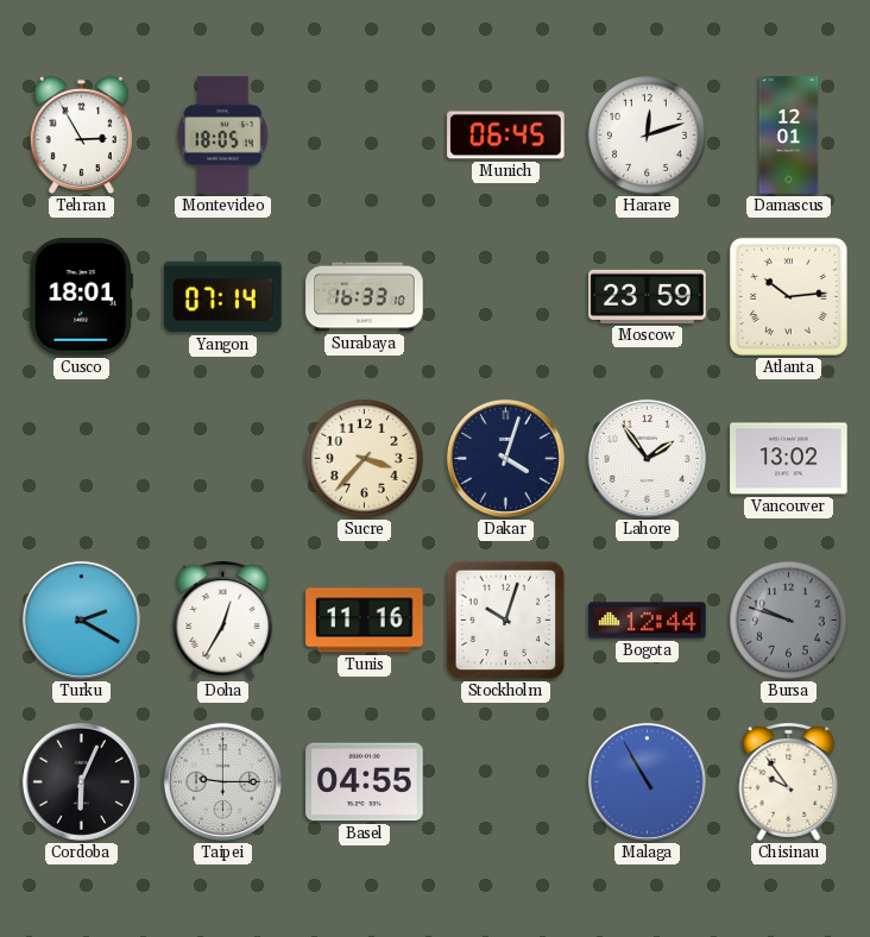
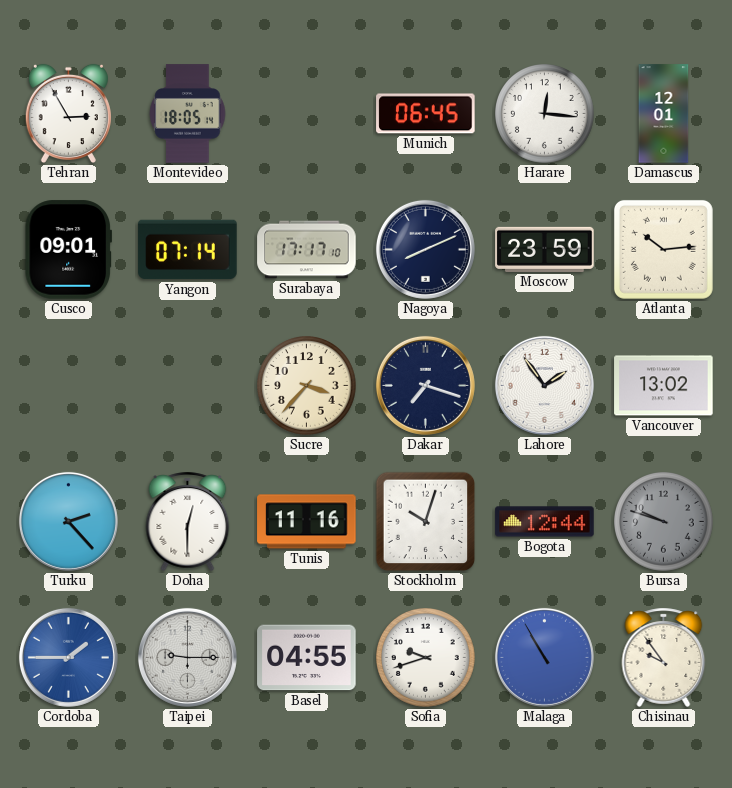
Harare: 12:12 -> 12:16 (545, 114)
Cusco: 18:01 -> 09:01 (68, 250)
Surabaya: 16:33 -> 17:17 (307, 250)
Nagoya: none -> 8:11 (425, 249)
Dakar: 4:03 -> 7:18 (425, 385)
Turku: 2:20 -> 2:23 (68, 521)
Doha: 12:35 -> 12:30 (188, 521)
Cordoba: 6:04 -> 1:45 (68, 657)
Cordoba dial: black -> blue (68, 657)
Sofia: none -> 9:42 (426, 658)
